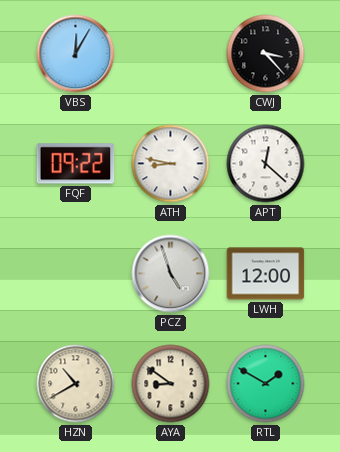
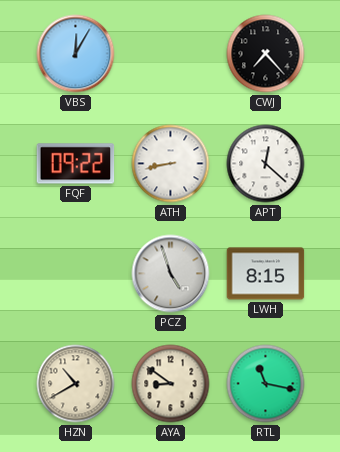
CWJ: 3:23 -> 7:23 (266, 54)
ATH: 8:47 -> 8:43 (171, 164)
LWH: 12:00 -> 8:15 (266, 274)
RTL: 1:50 -> 11:17 (266, 384)
